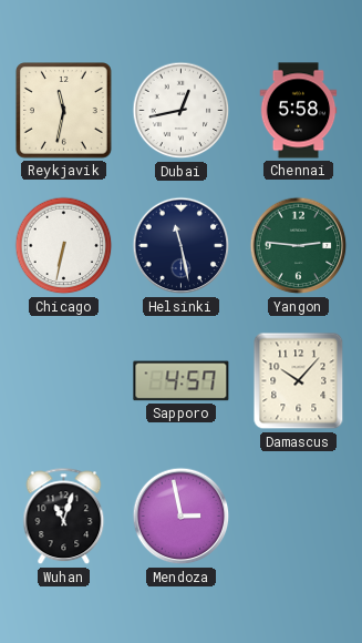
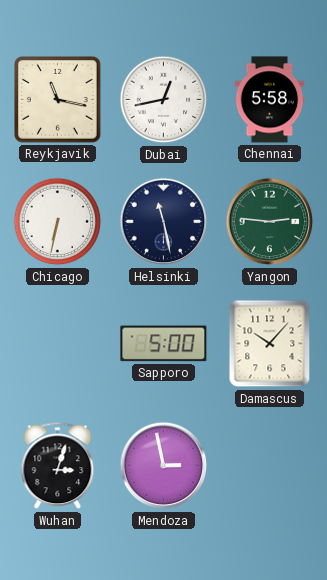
Reykjavik: 11:32 -> 11:17 (58, 100)
Sapporo: 4:57 -> 5:00 (164, 344)
Wuhan: 11:03 -> 3:03 (58, 466)
